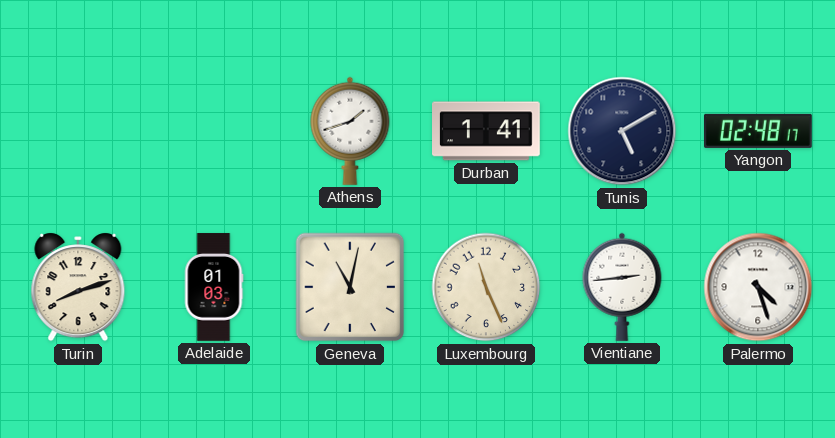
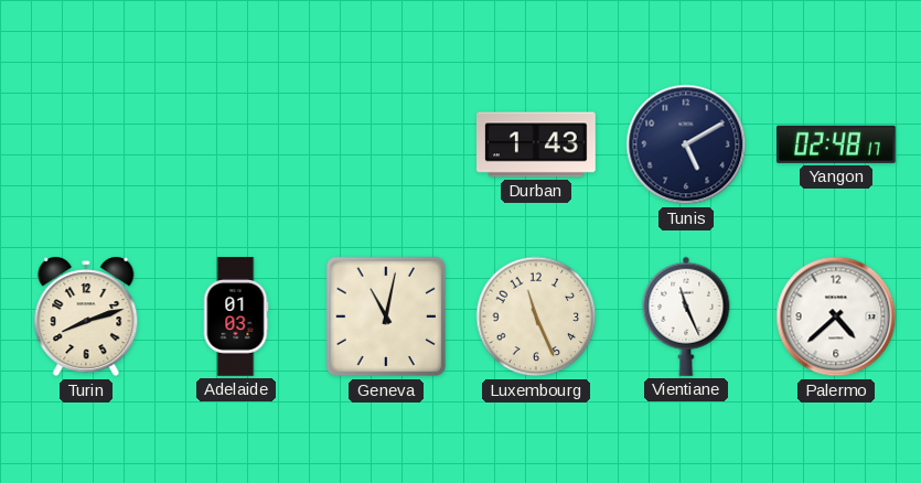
Athens: 1:42 -> none (350, 131)
Durban: 1:41 -> 1:43 (537, 144)
Vientiane: 2:44 -> 11:26 (686, 316)
Palermo: 4:27 -> 4:38 (836, 316)
